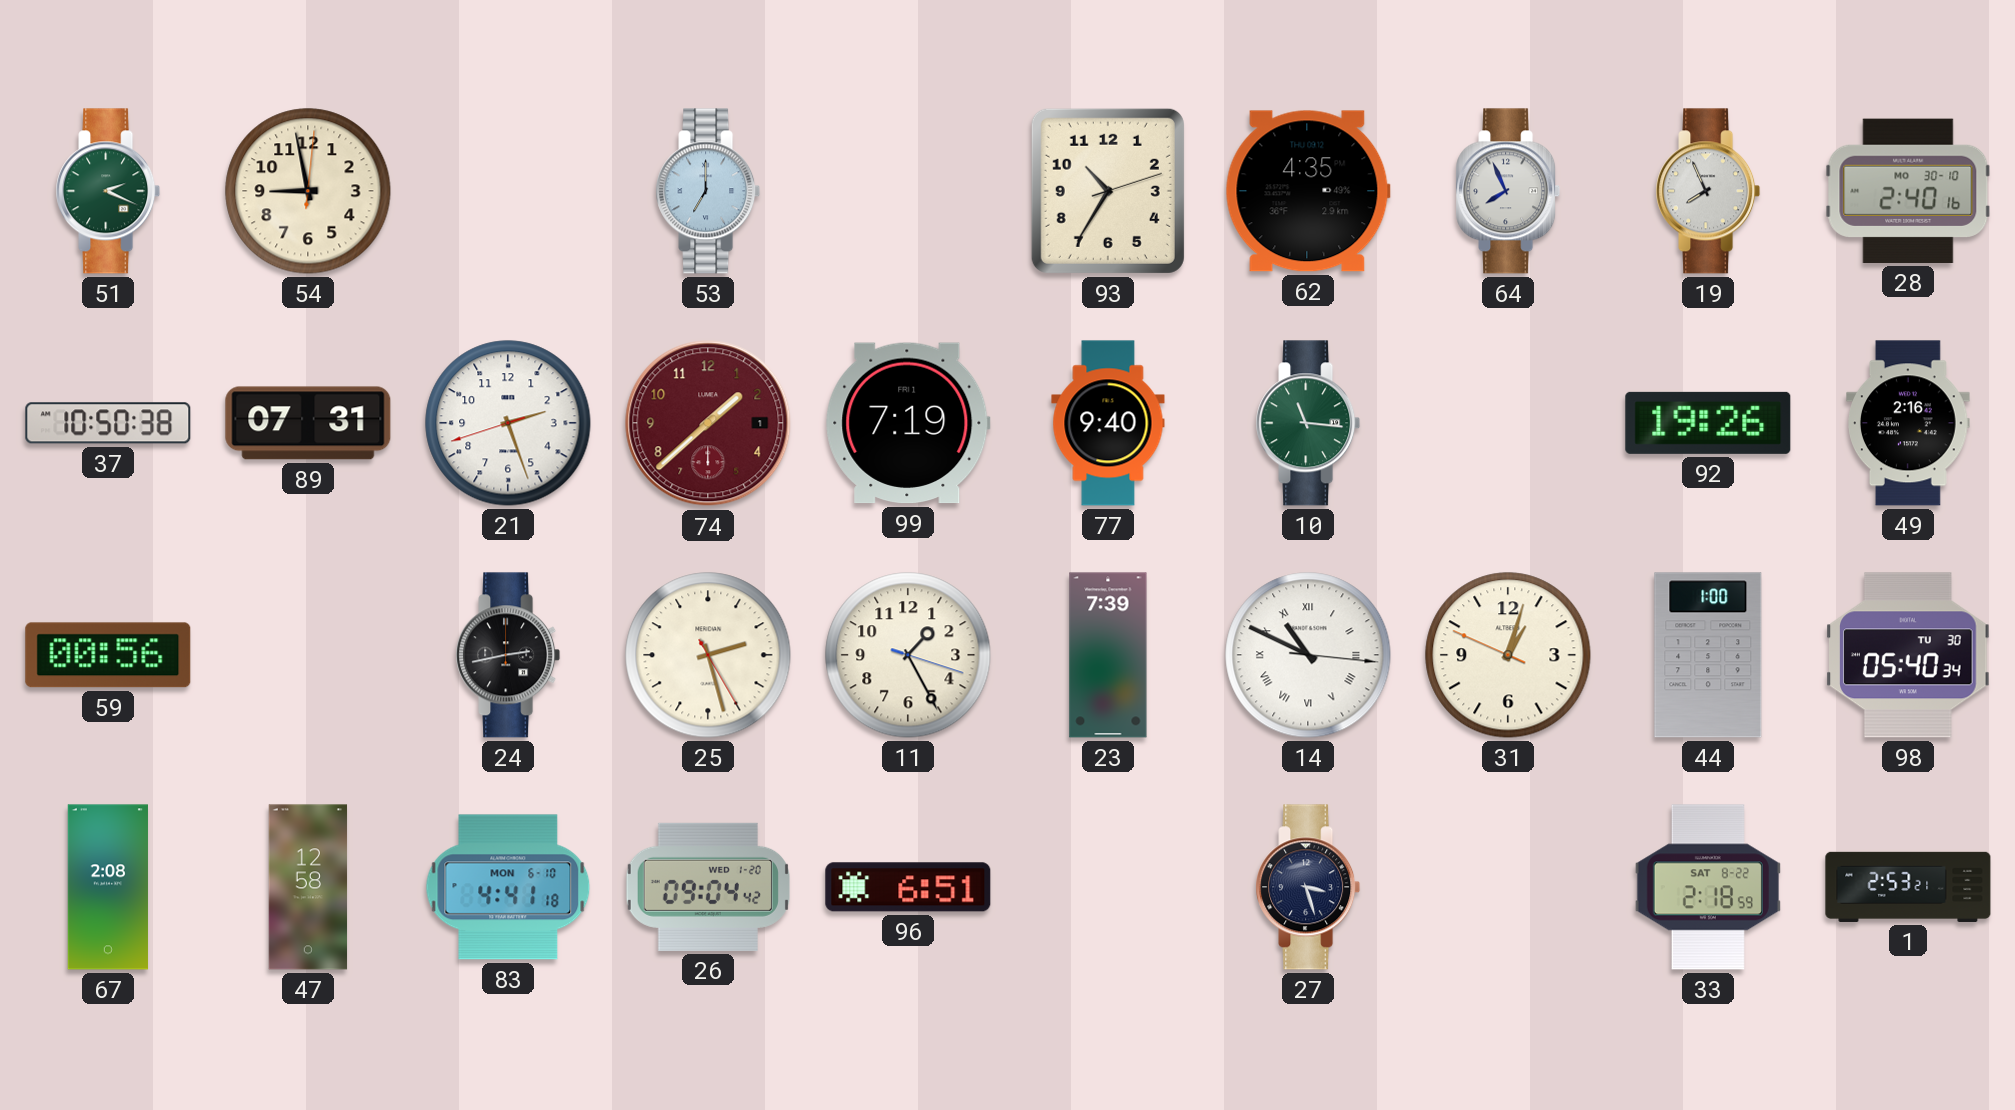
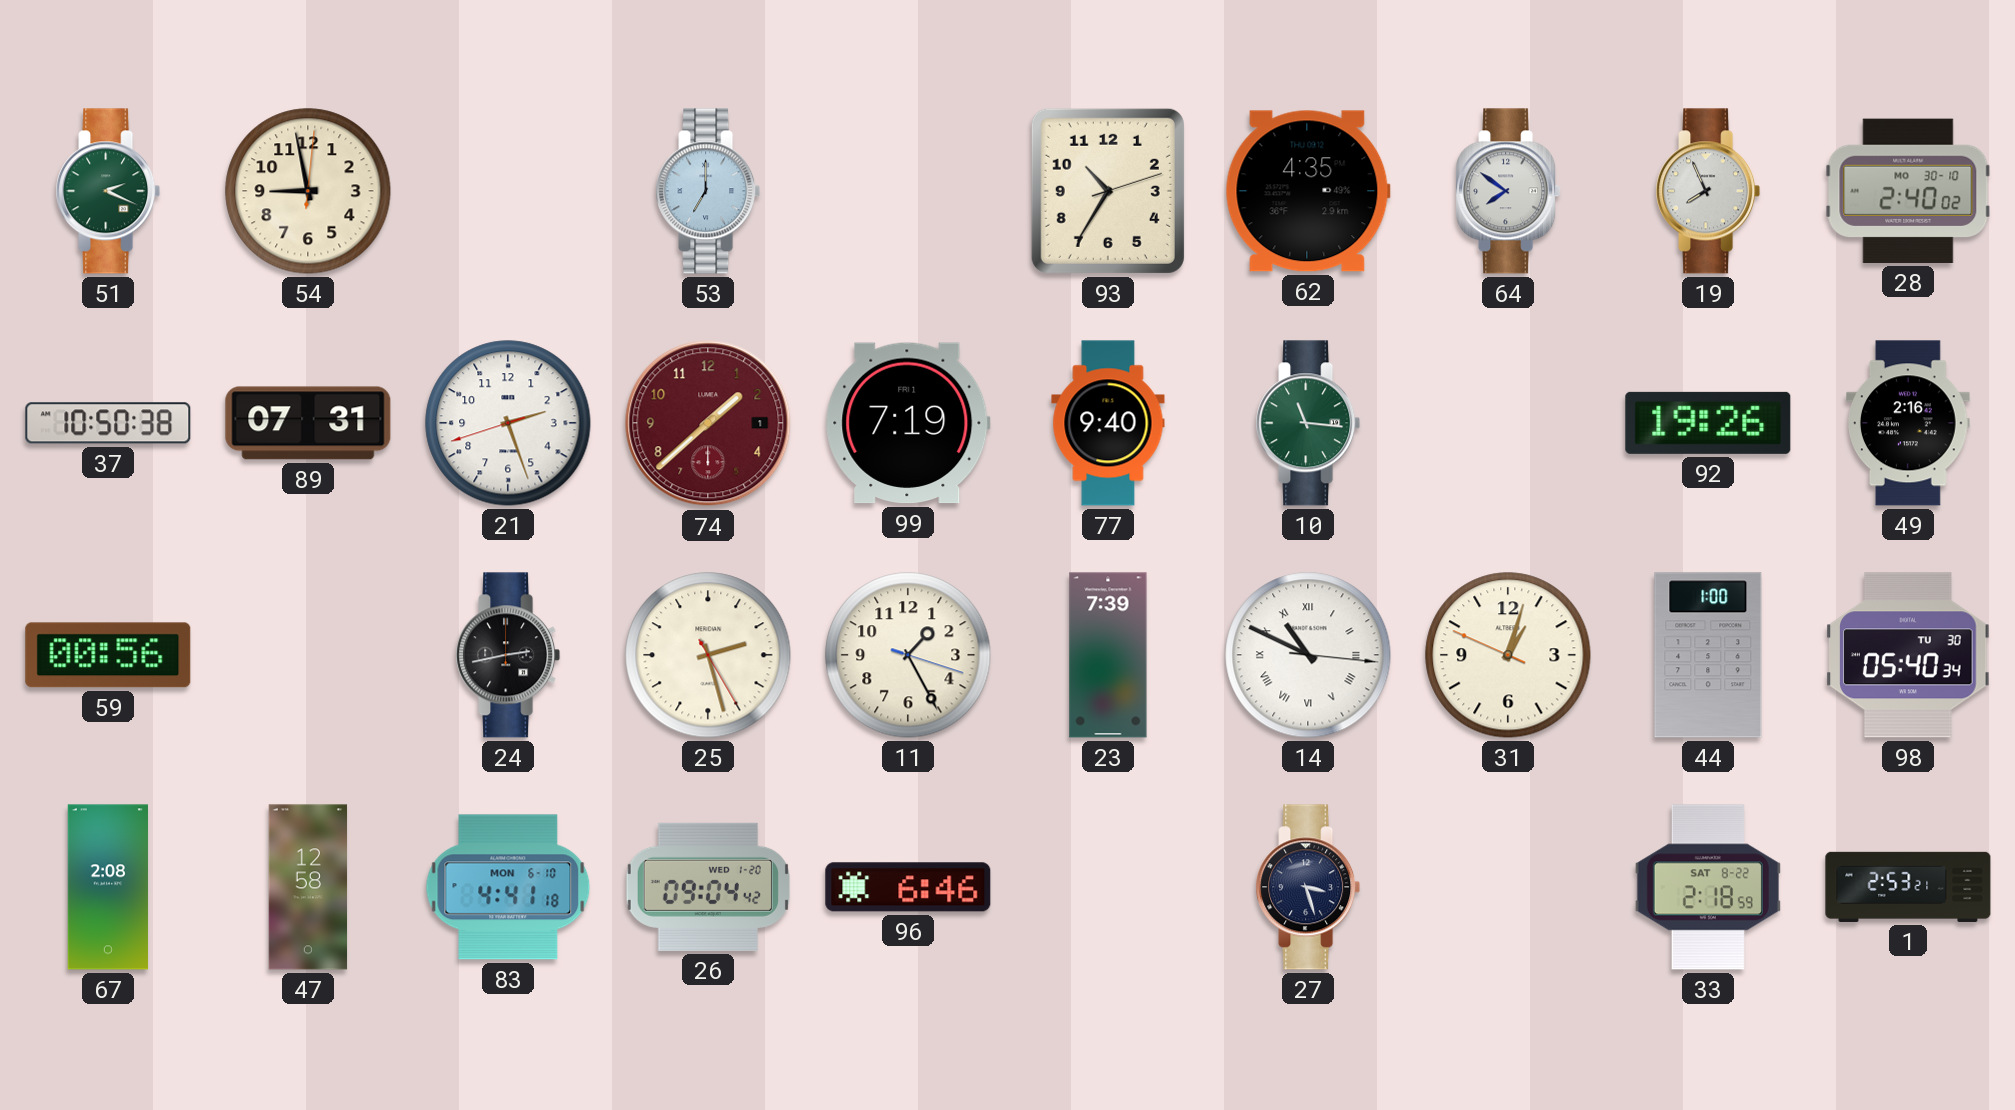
64: 7:56 -> 7:51 (1508, 191)
28: 2:40:16 -> 2:40:02 (1908, 191)
96: 6:51 -> 6:46 (908, 887)
